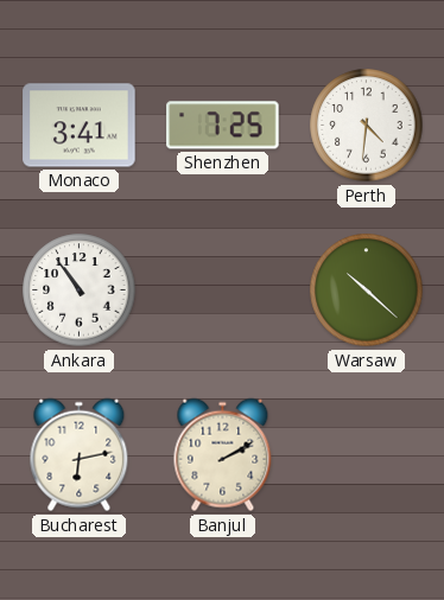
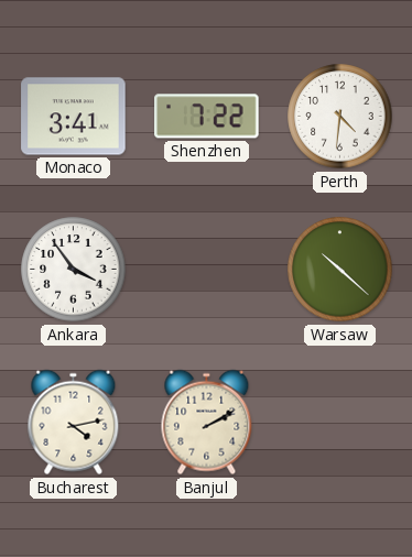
Shenzhen: 7:25 -> 7:22 (207, 117)
Ankara: 10:54 -> 3:54 (74, 270)
Bucharest: 6:13 -> 4:13 (74, 423)
